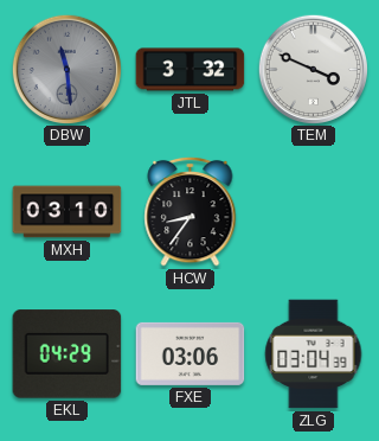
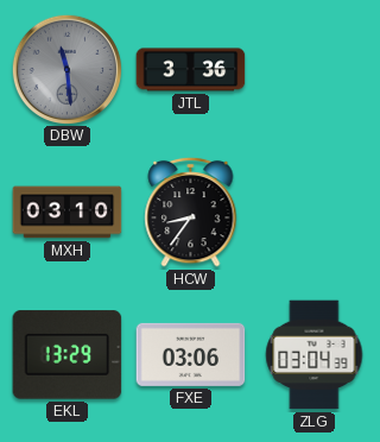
JTL: 3:32 -> 3:36 (191, 70)
TEM: 3:49 -> none (313, 69)
EKL: 04:29 -> 13:29 (68, 355)
